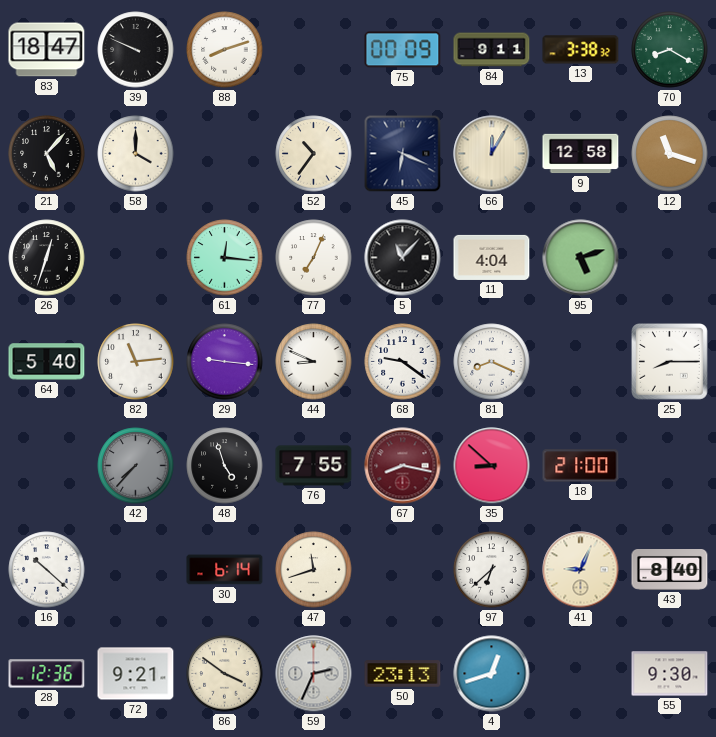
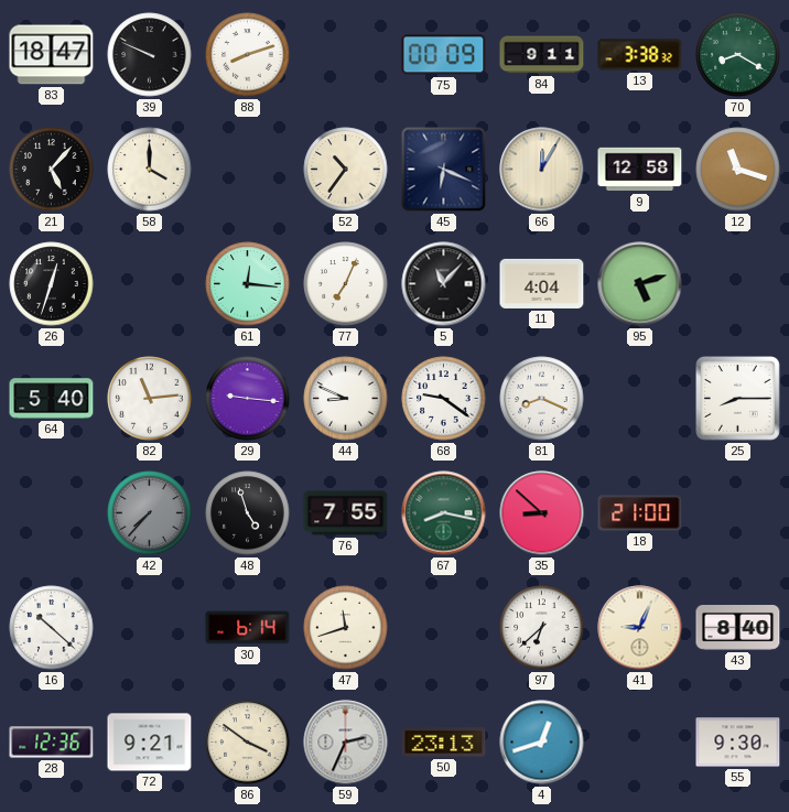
67 dial: burgundy -> green (444, 513)
